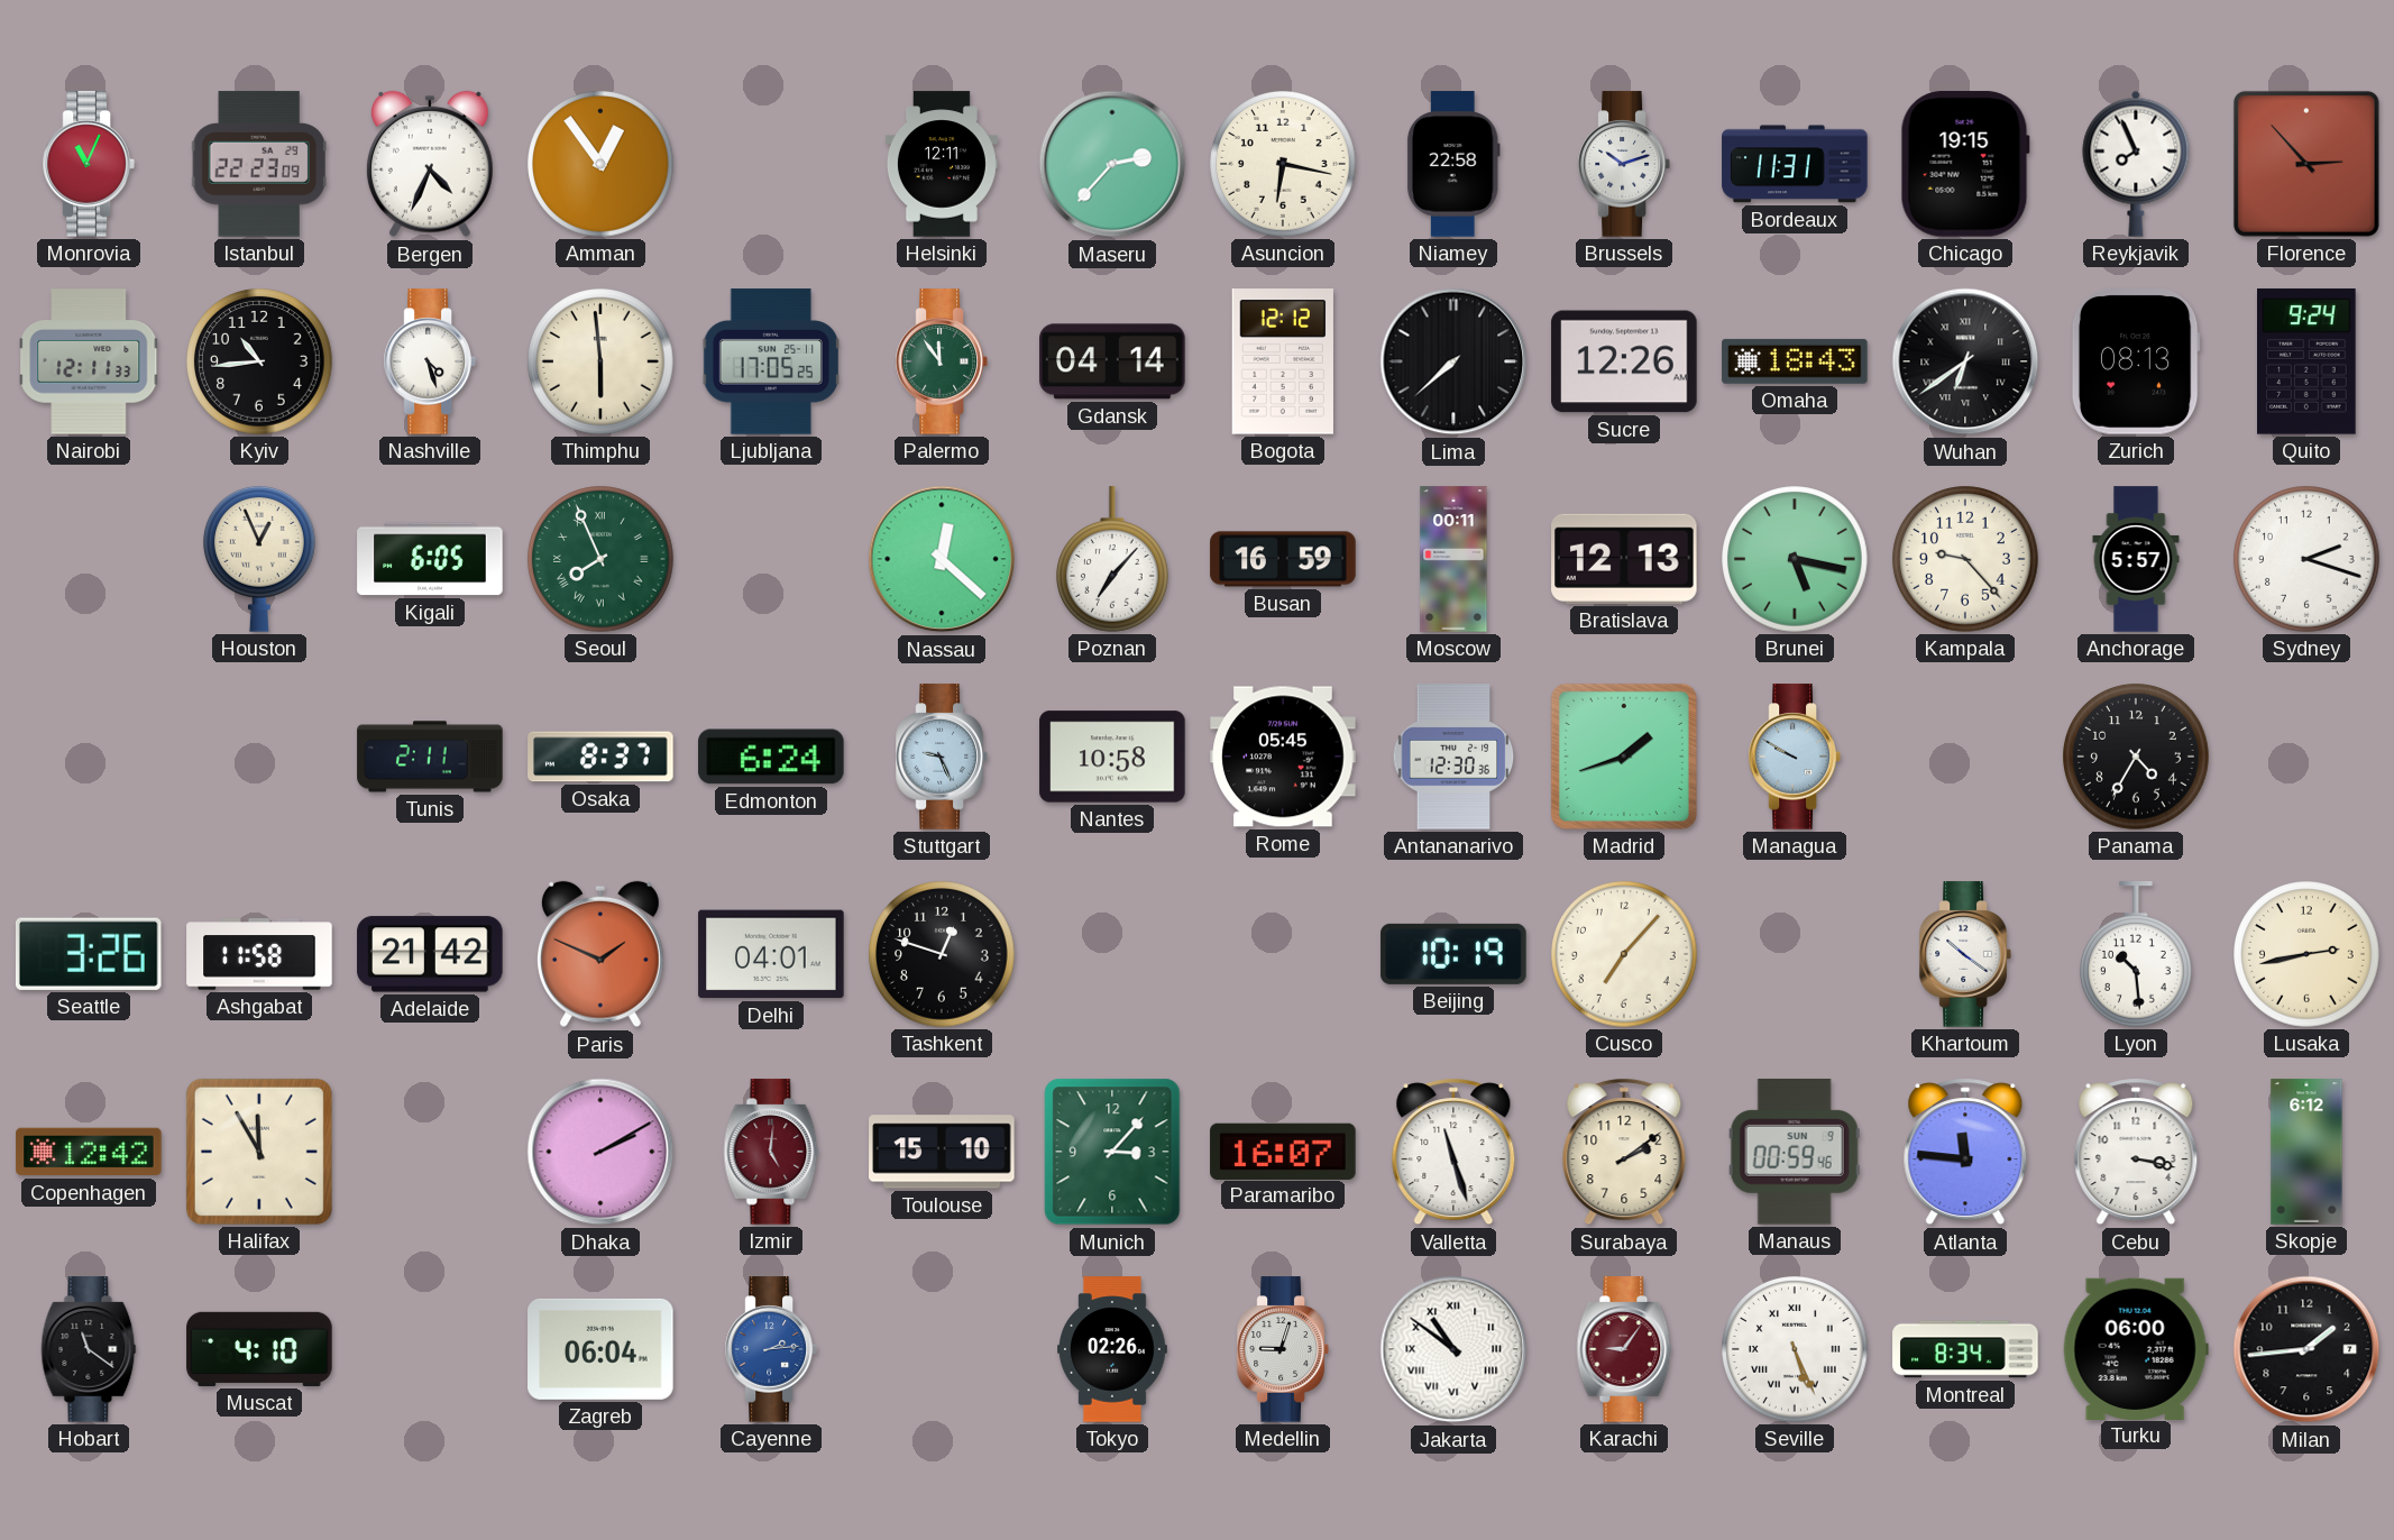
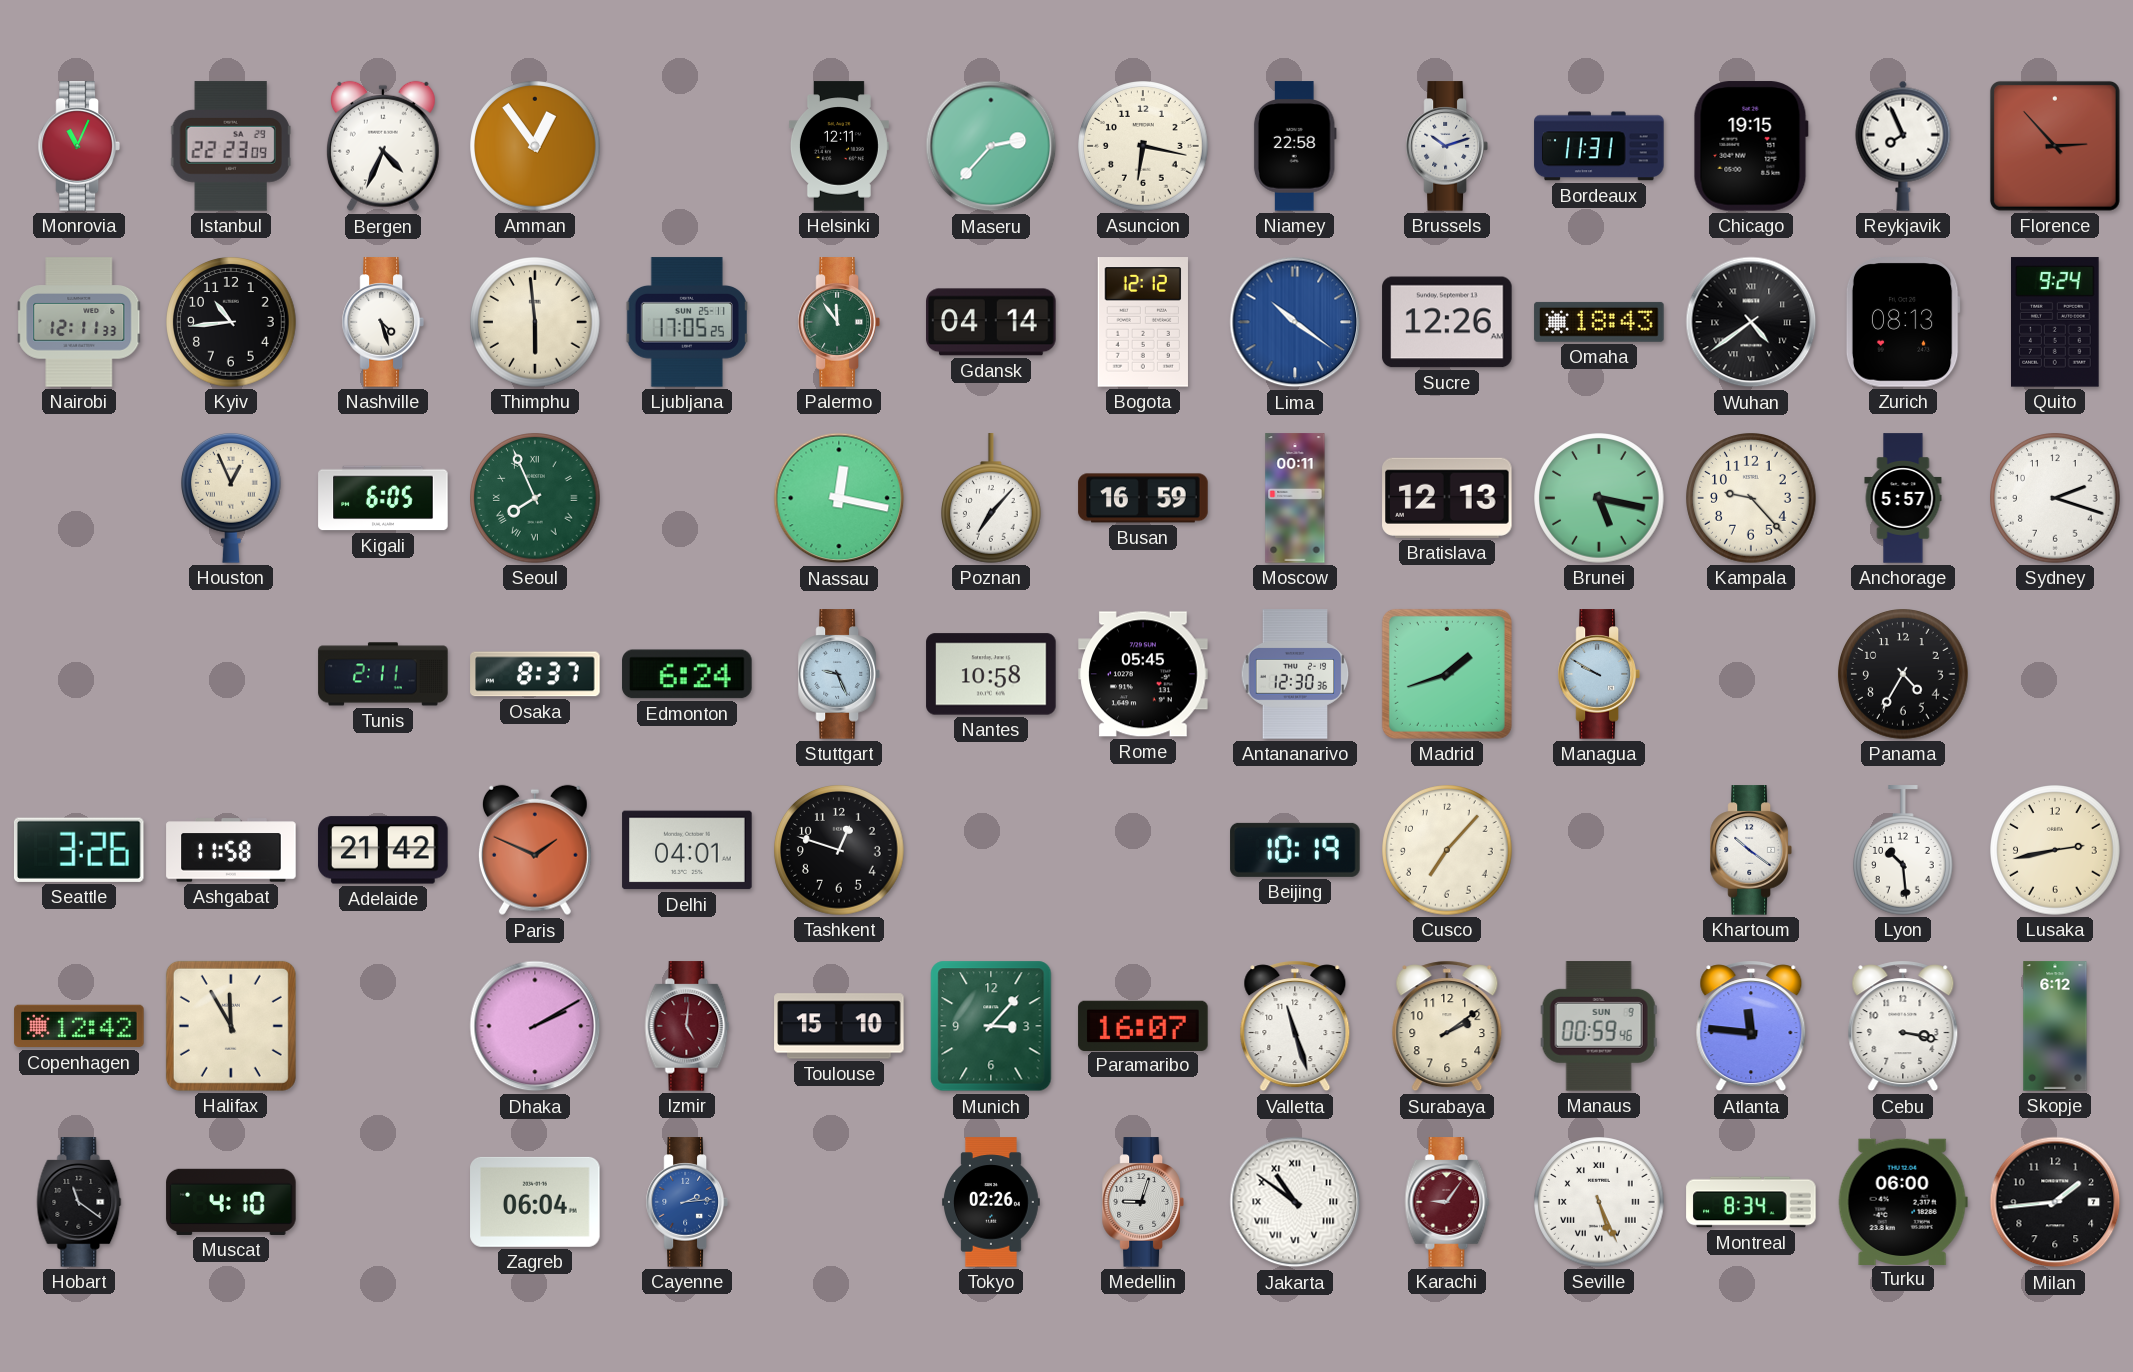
Lima: 7:38 -> 10:21 (1295, 322)
Lima dial: black -> blue (1295, 322)
Wuhan: 6:39 -> 4:39 (1751, 322)
Nassau: 12:22 -> 12:17 (839, 498)
